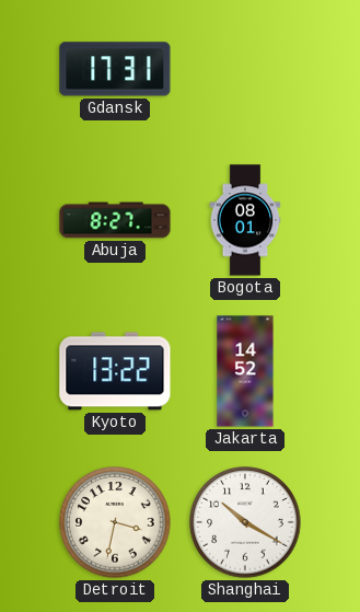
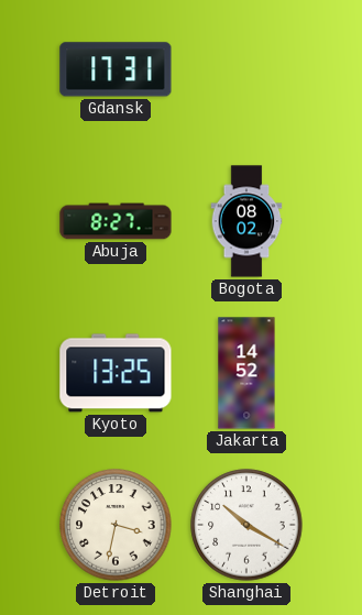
Bogota: 08:01 -> 08:02 (246, 221)
Kyoto: 13:22 -> 13:25 (116, 373)
